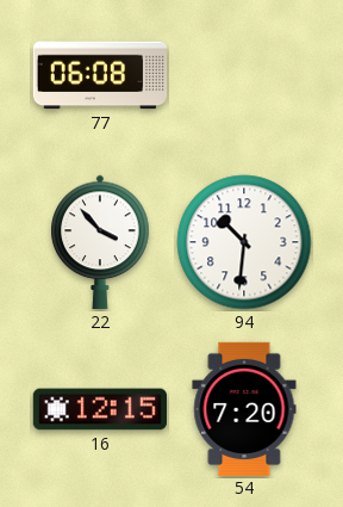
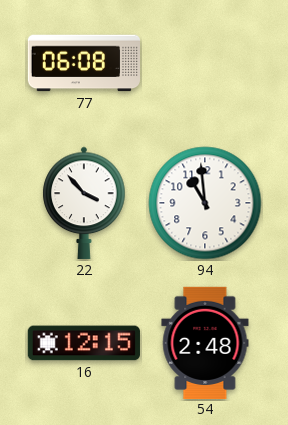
94: 10:31 -> 10:59 (205, 203)
54: 7:20 -> 2:48 (205, 342)
